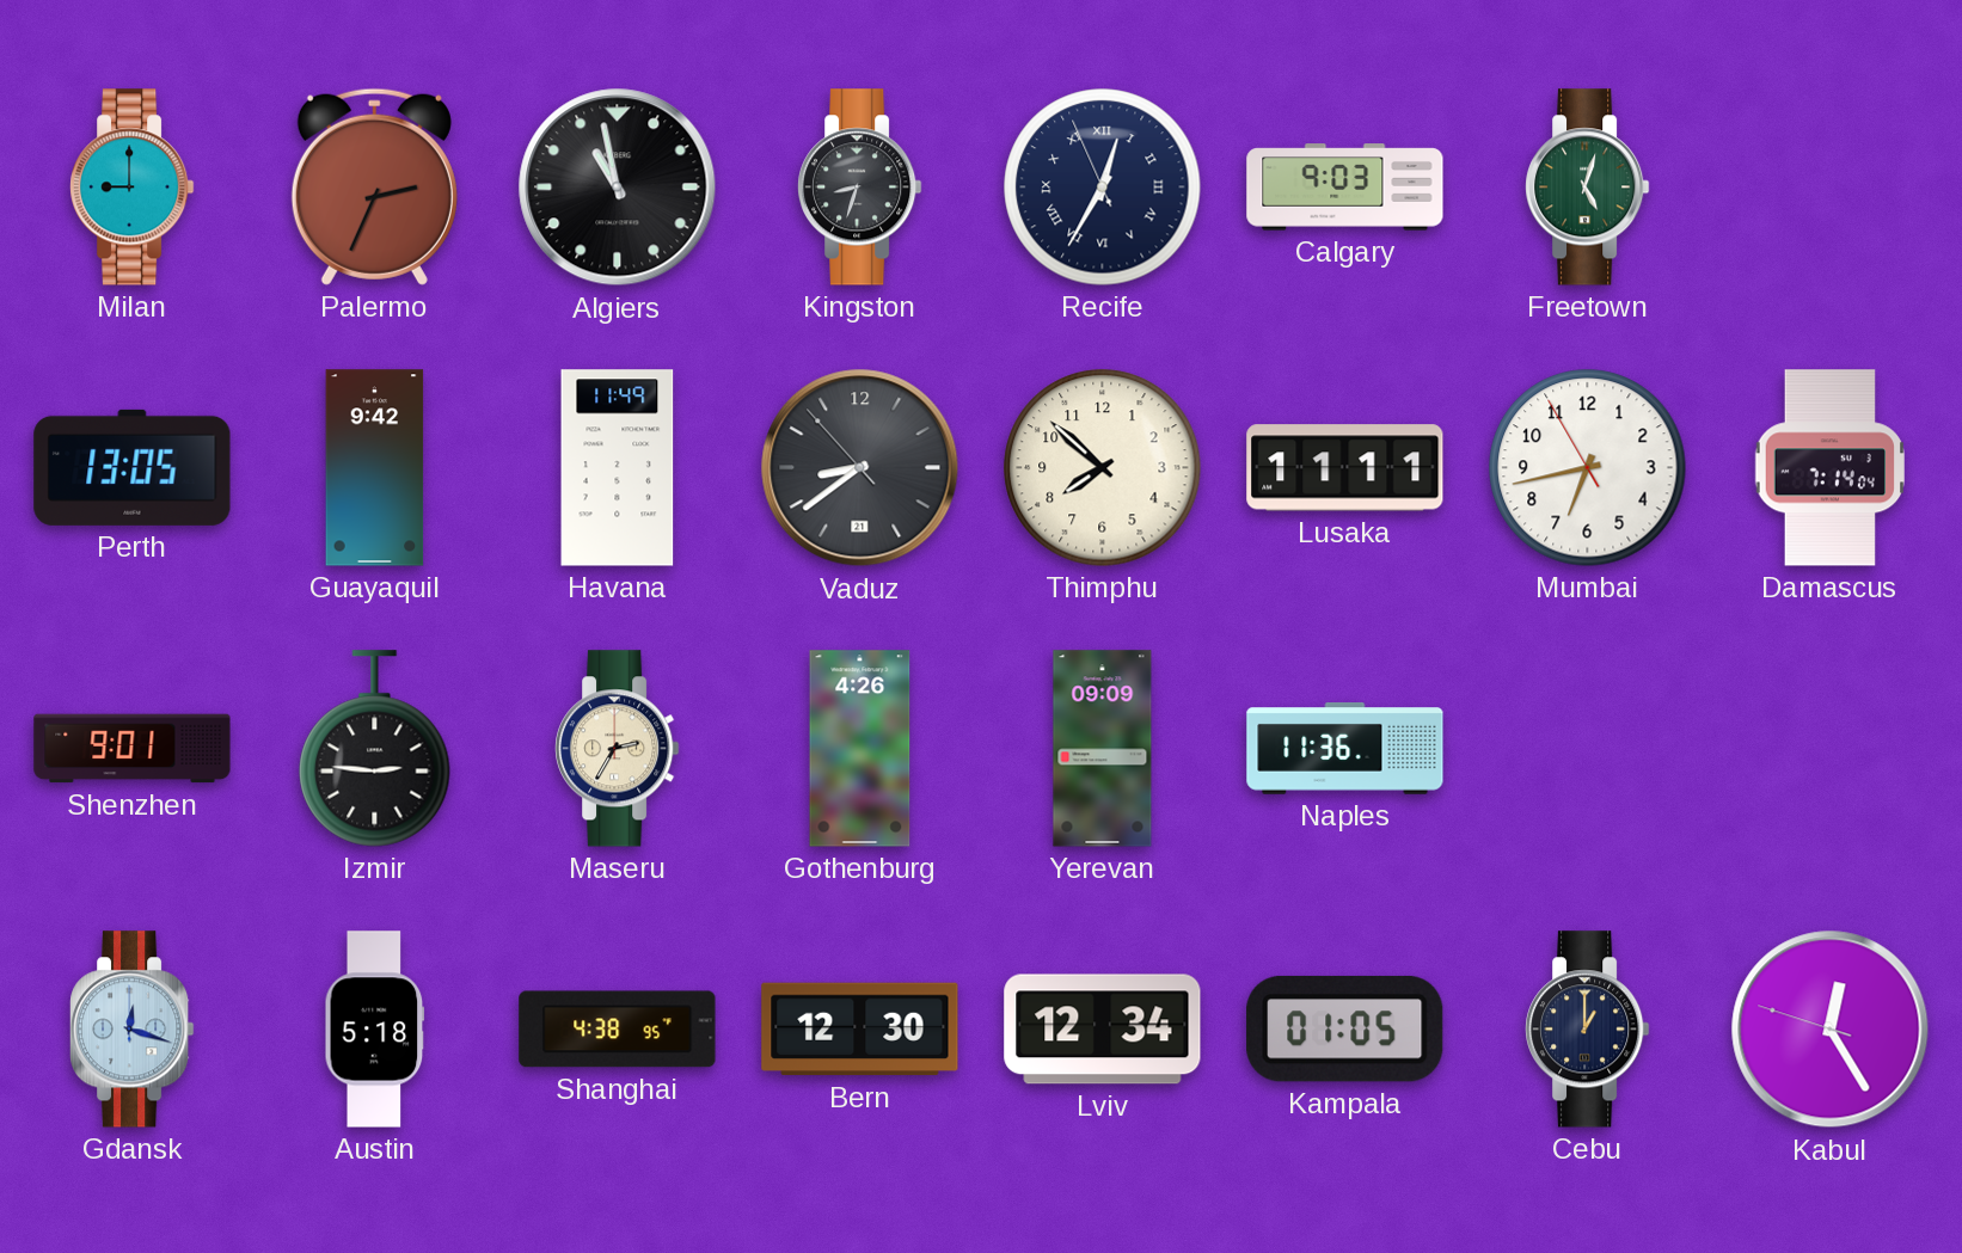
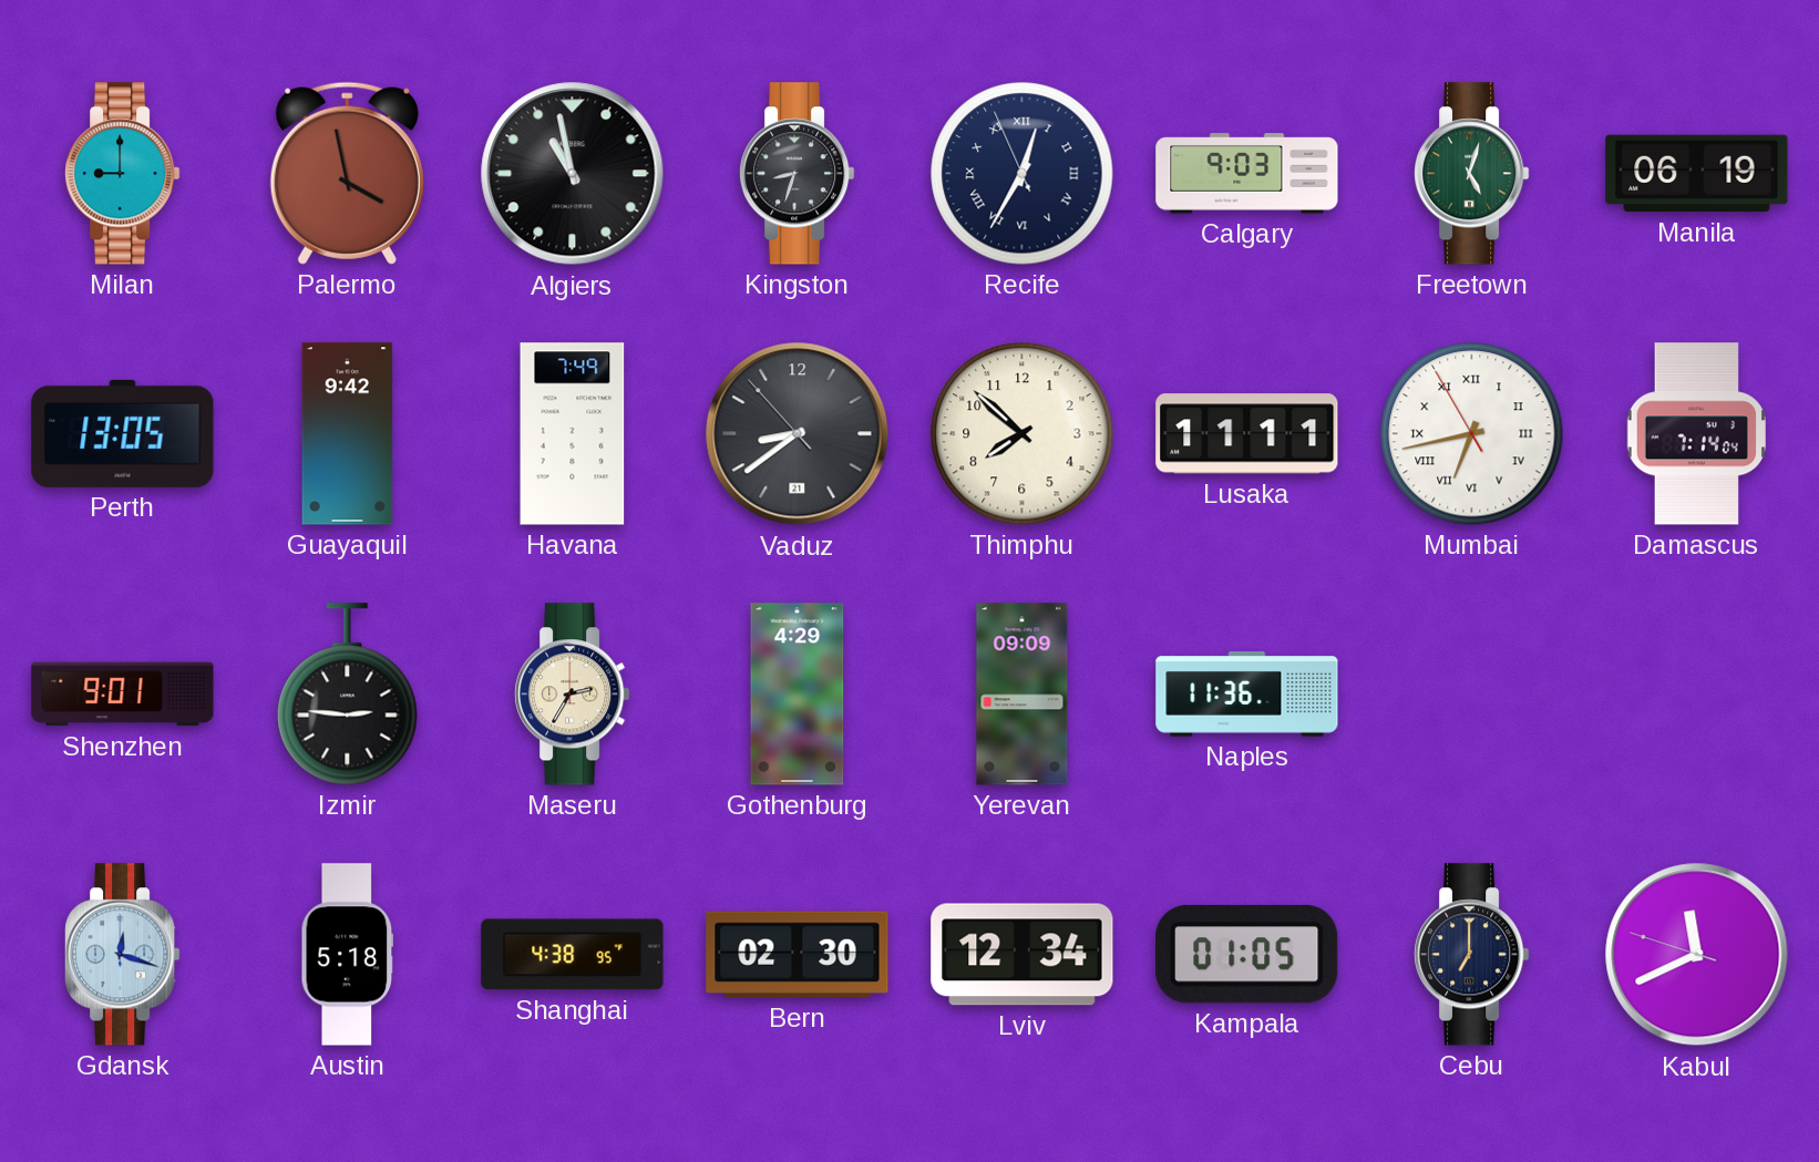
Palermo: 2:34 -> 3:58 (347, 173)
Manila: none -> 06:19 (1697, 174)
Havana: 11:49 -> 7:49 (573, 434)
Mumbai numerals: Arabic -> Roman (1472, 434)
Gothenburg: 4:26 -> 4:29 (798, 695)
Bern: 12:30 -> 02:30 (798, 955)
Cebu: 1:00 -> 7:00 (1472, 955)
Kabul: 12:24 -> 11:40 (1697, 955)
